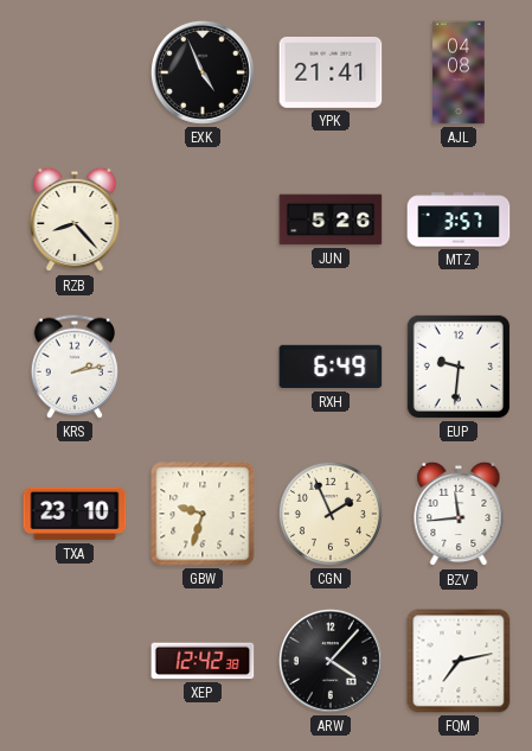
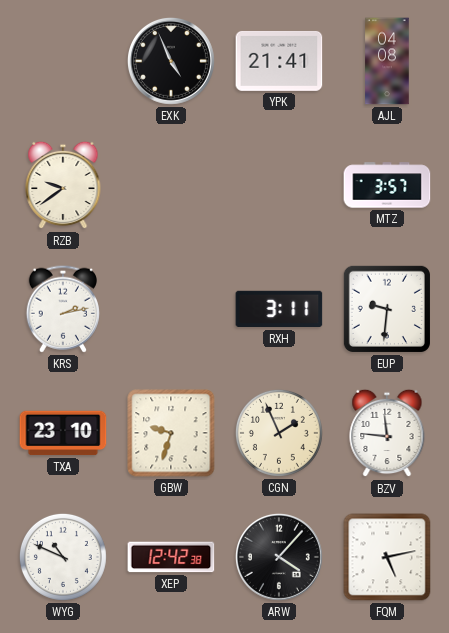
RZB: 8:23 -> 9:39 (63, 185)
JUN: 5:26 -> none (331, 219)
RXH: 6:49 -> 3:11 (279, 309)
BZV: 11:44 -> 11:46 (387, 433)
WYG: none -> 10:49 (63, 557)
FQM: 7:13 -> 5:13 (387, 557)
